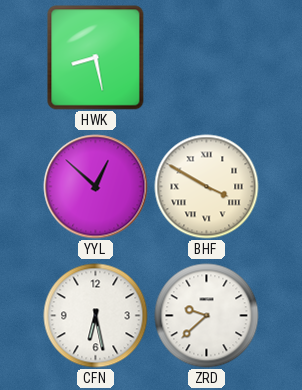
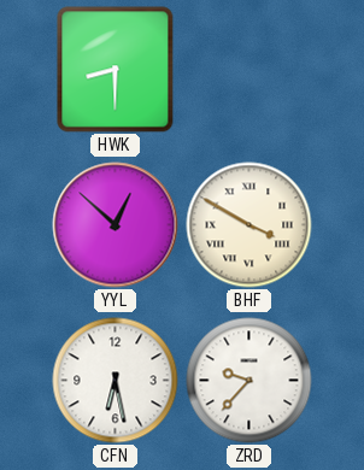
HWK: 8:28 -> 8:30 (116, 70)
ZRD: 9:38 -> 9:37 (249, 381)
